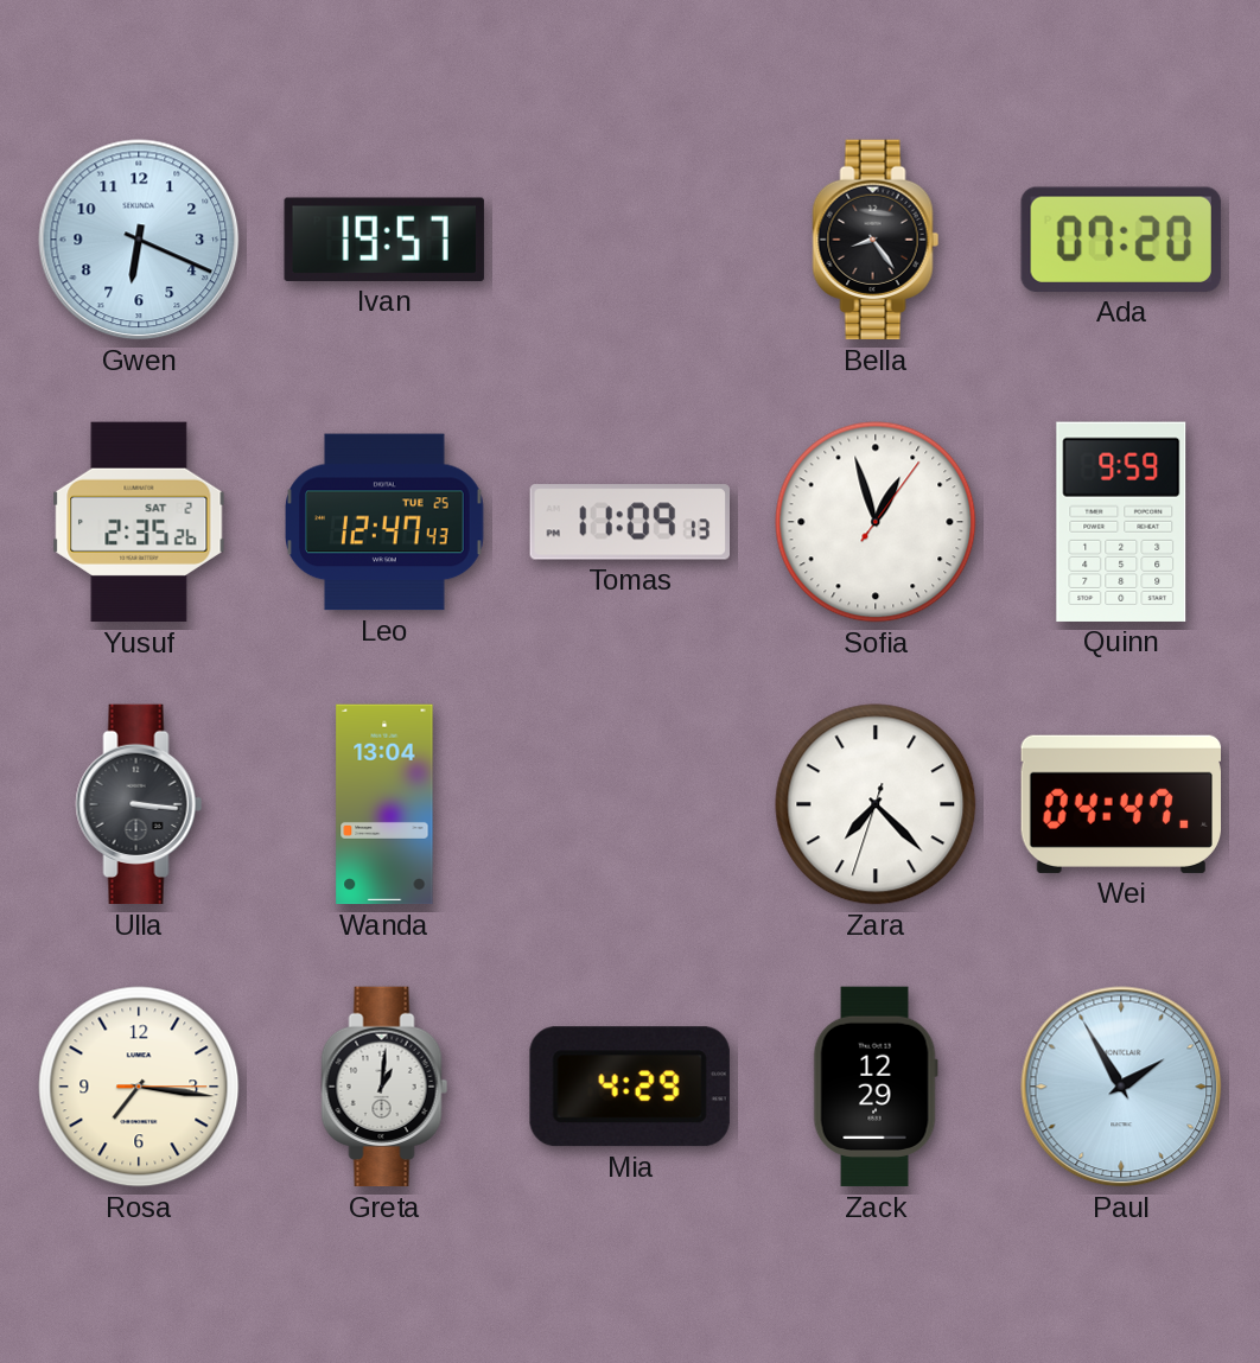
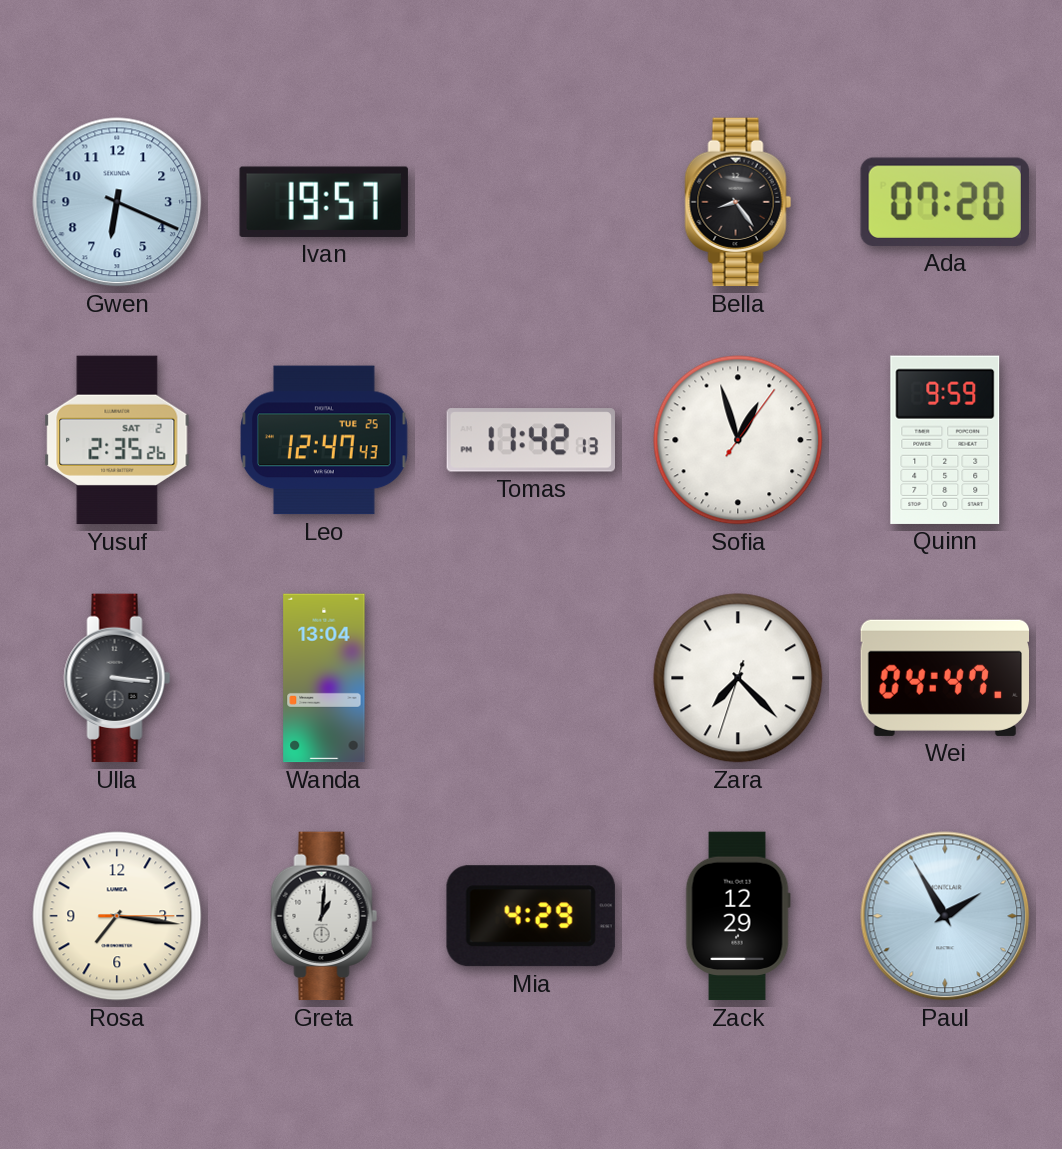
Tomas: 11:09 -> 11:42 (530, 440)
